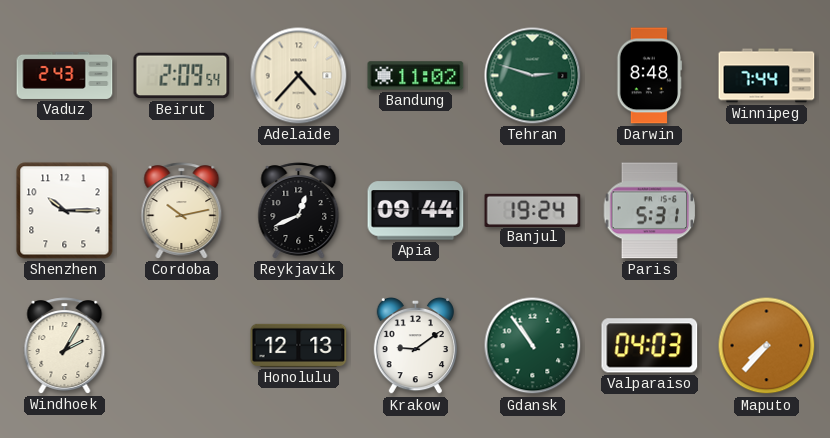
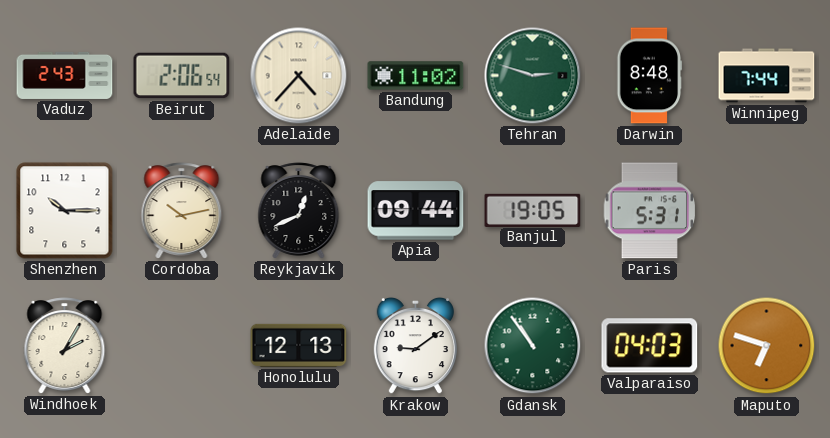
Beirut: 2:09 -> 2:06 (182, 76)
Banjul: 19:24 -> 19:05 (533, 210)
Maputo: 7:37 -> 6:48 (767, 346)
